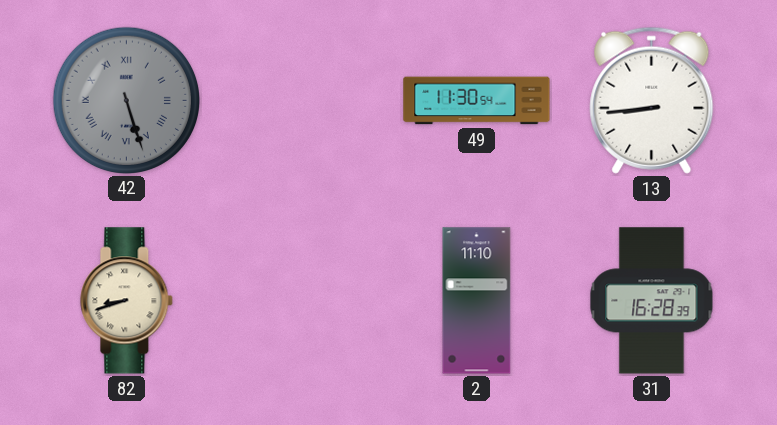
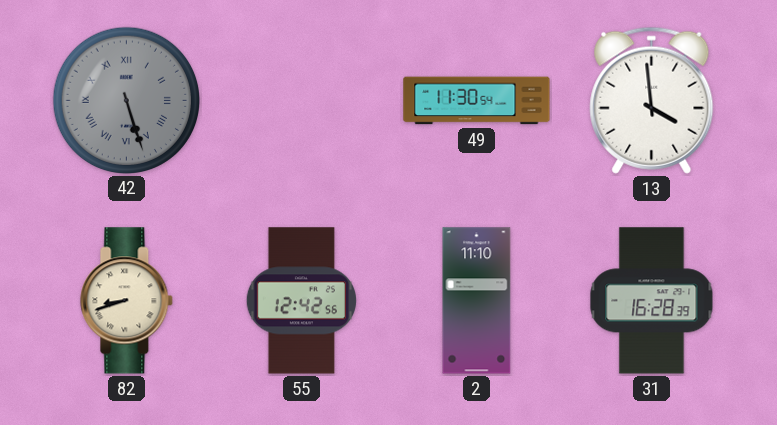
13: 8:44 -> 3:59 (652, 100)
55: none -> 12:42 (301, 301)
